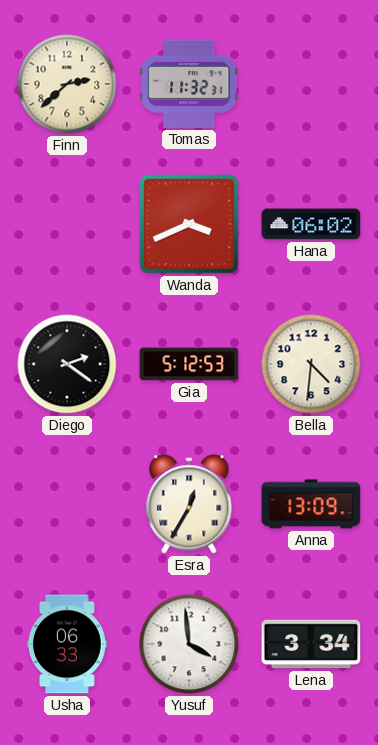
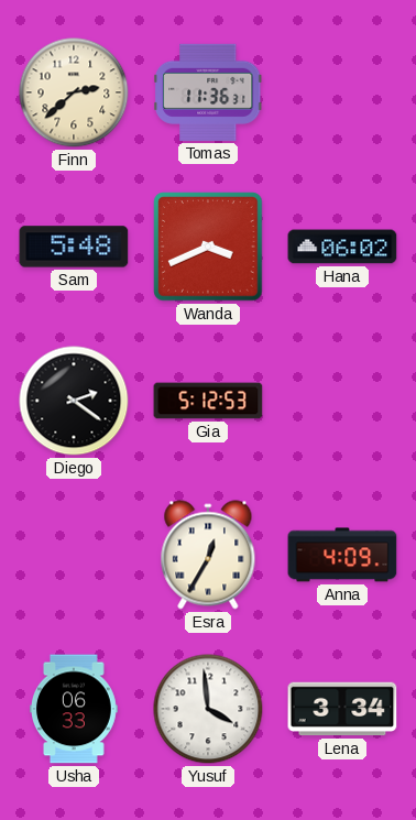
Tomas: 11:32 -> 11:36 (208, 92)
Sam: none -> 5:48 (74, 247)
Bella: 4:31 -> none (311, 364)
Anna: 13:09 -> 4:09 (342, 555)
